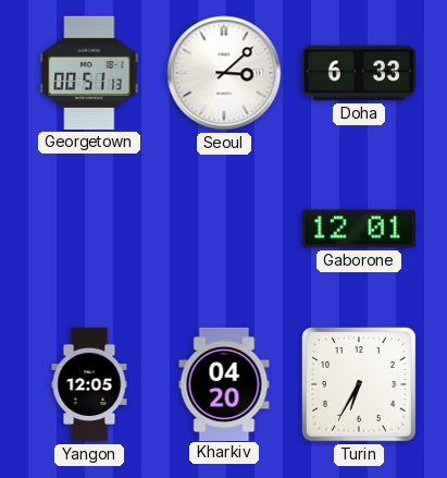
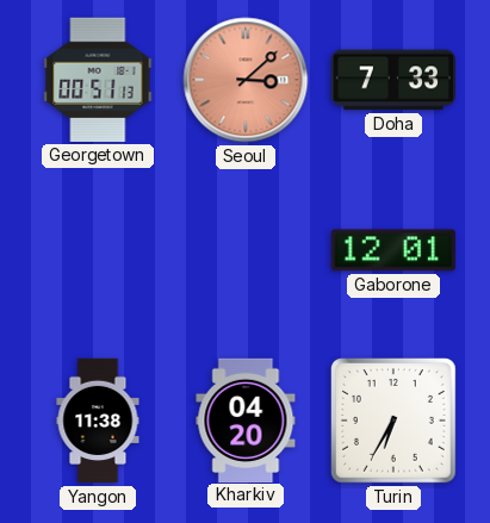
Seoul dial: white -> salmon (246, 80)
Doha: 6:33 -> 7:33 (392, 80)
Yangon: 12:05 -> 11:38 (98, 421)
